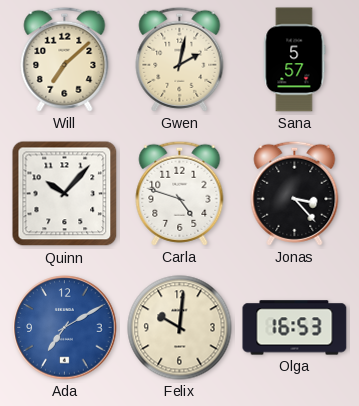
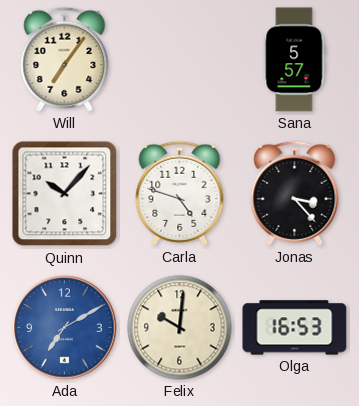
Will: 7:08 -> 7:06 (65, 59)
Gwen: 2:02 -> none (180, 59)
